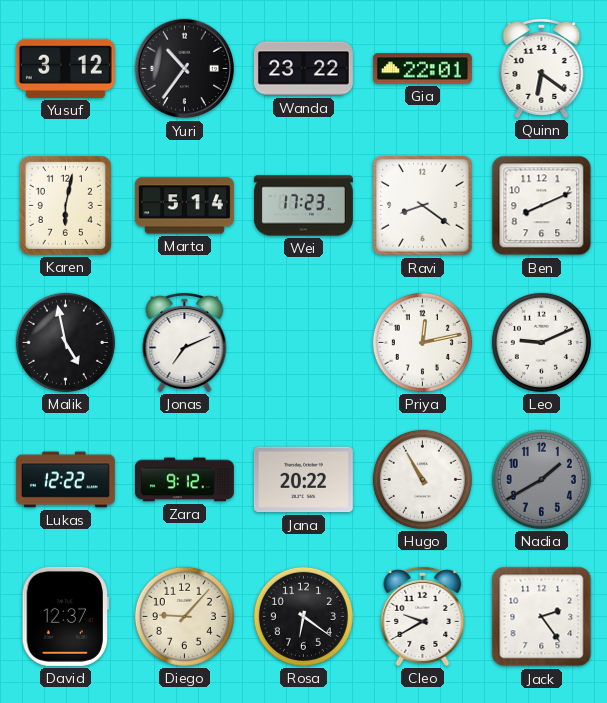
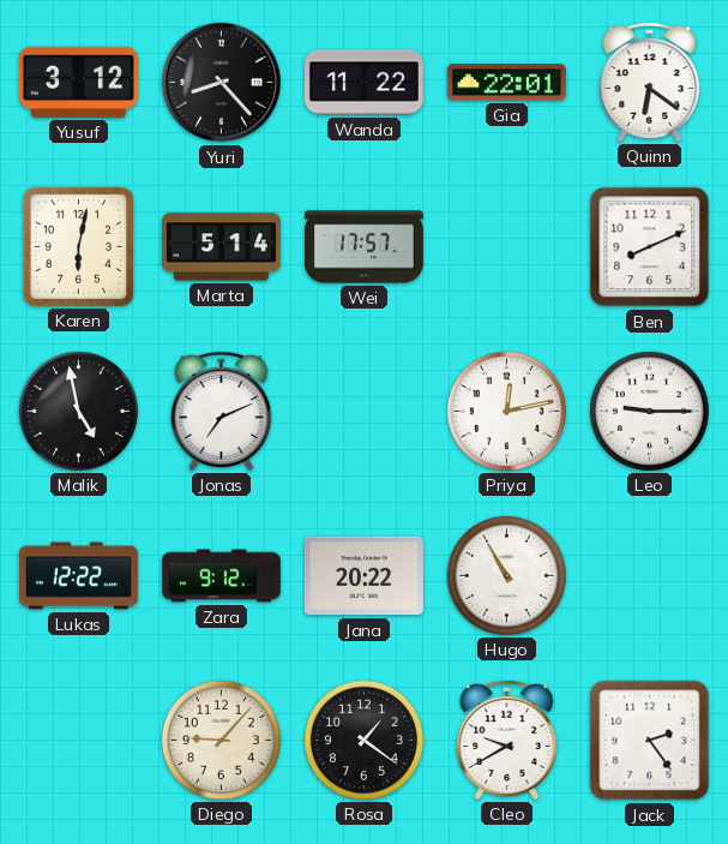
Yuri: 10:36 -> 8:23 (222, 83)
Wanda: 23:22 -> 11:22 (363, 83)
Wei: 17:23 -> 17:57 (363, 247)
Ravi: 8:21 -> none (423, 206)
Leo: 9:11 -> 9:15 (649, 411)
Nadia: 1:40 -> none (541, 479)
David: 12:37 -> none (65, 616)
Rosa: 6:21 -> 1:21 (363, 740)
